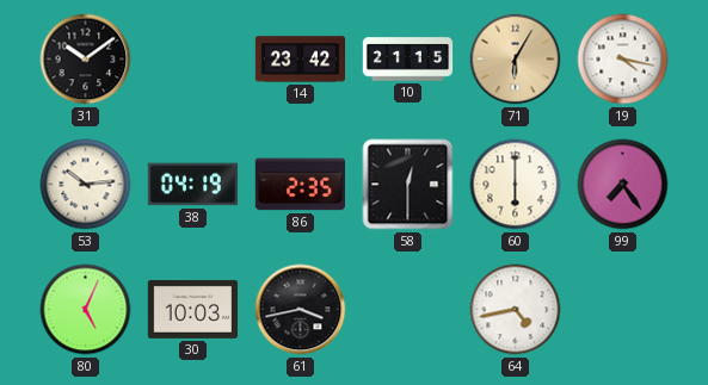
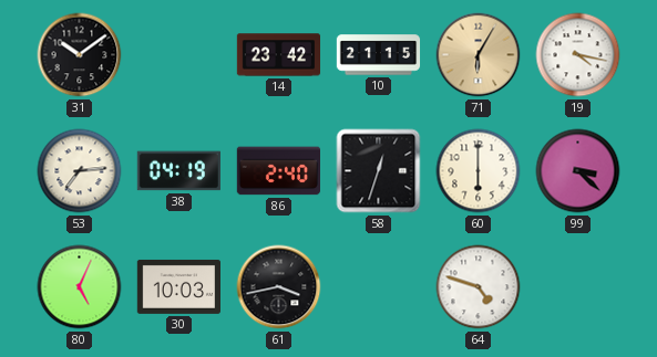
53: 10:14 -> 7:14 (80, 171)
86: 2:35 -> 2:40 (278, 171)
58: 12:30 -> 12:33 (379, 171)
99: 7:24 -> 3:22 (578, 171)
64: 4:43 -> 4:48 (479, 287)
